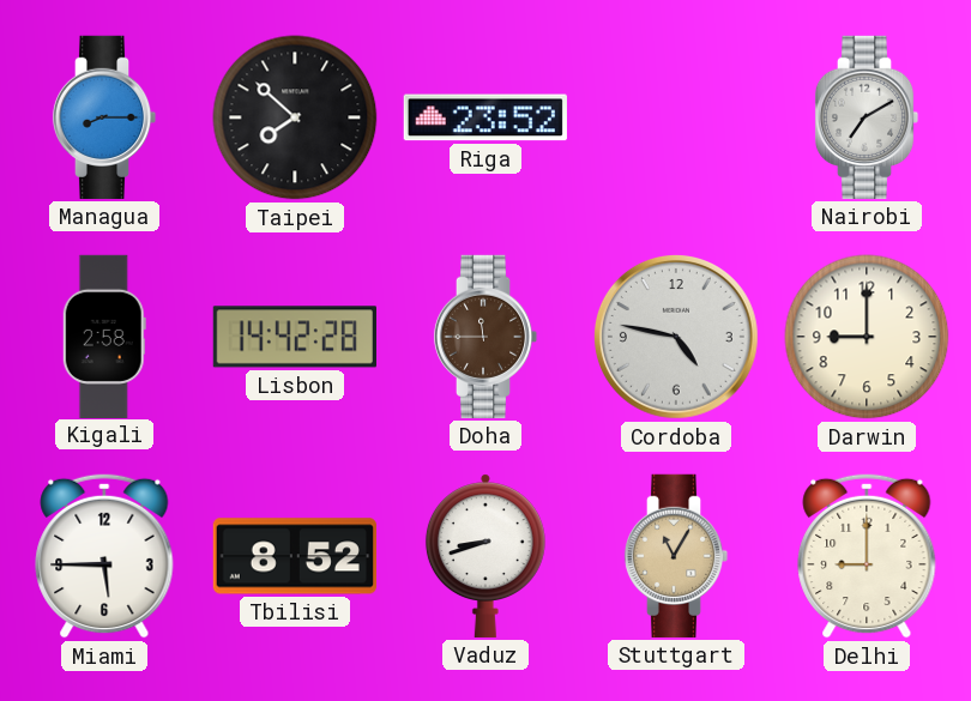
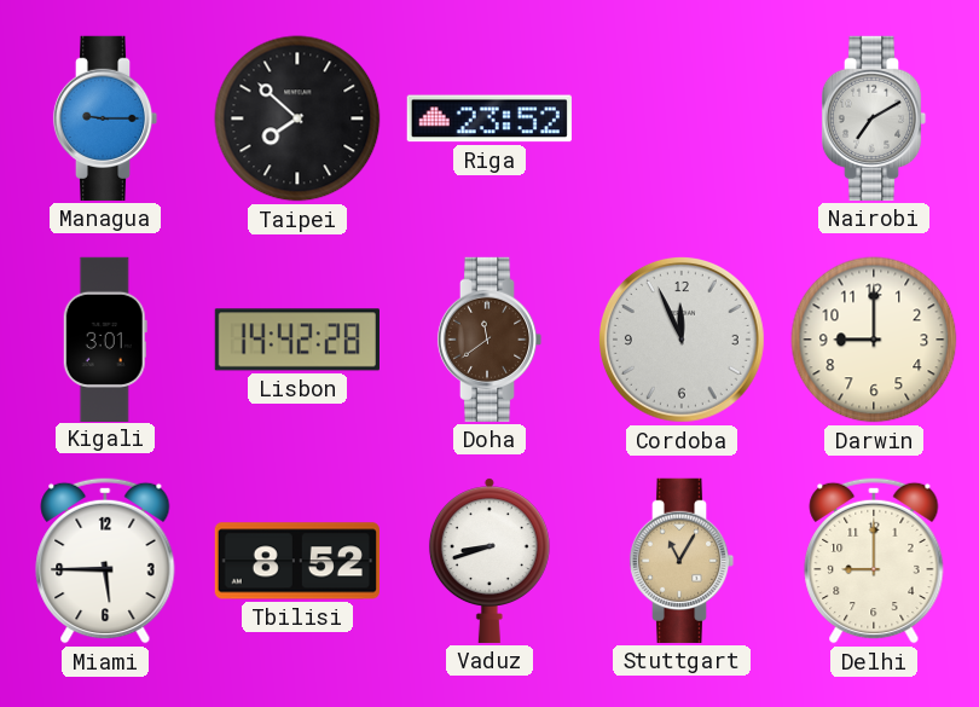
Managua: 8:15 -> 9:15 (105, 118)
Kigali: 2:58 -> 3:01 (105, 338)
Doha: 11:45 -> 11:39 (489, 340)
Cordoba: 4:47 -> 11:56 (682, 340)
